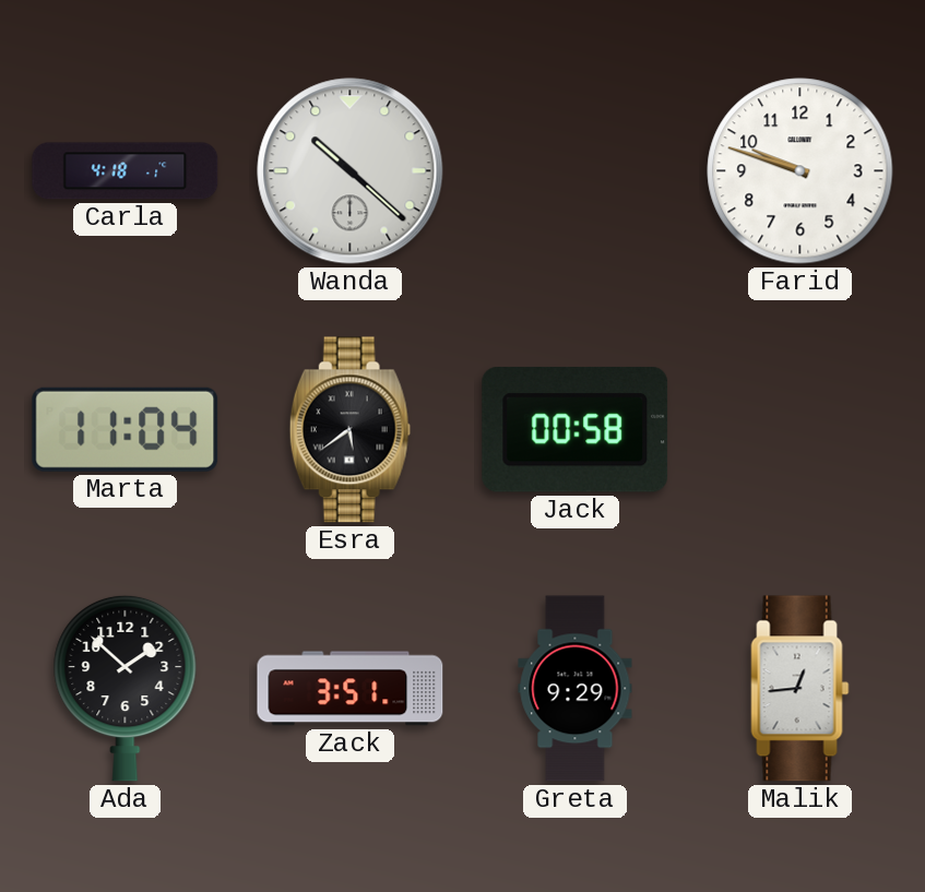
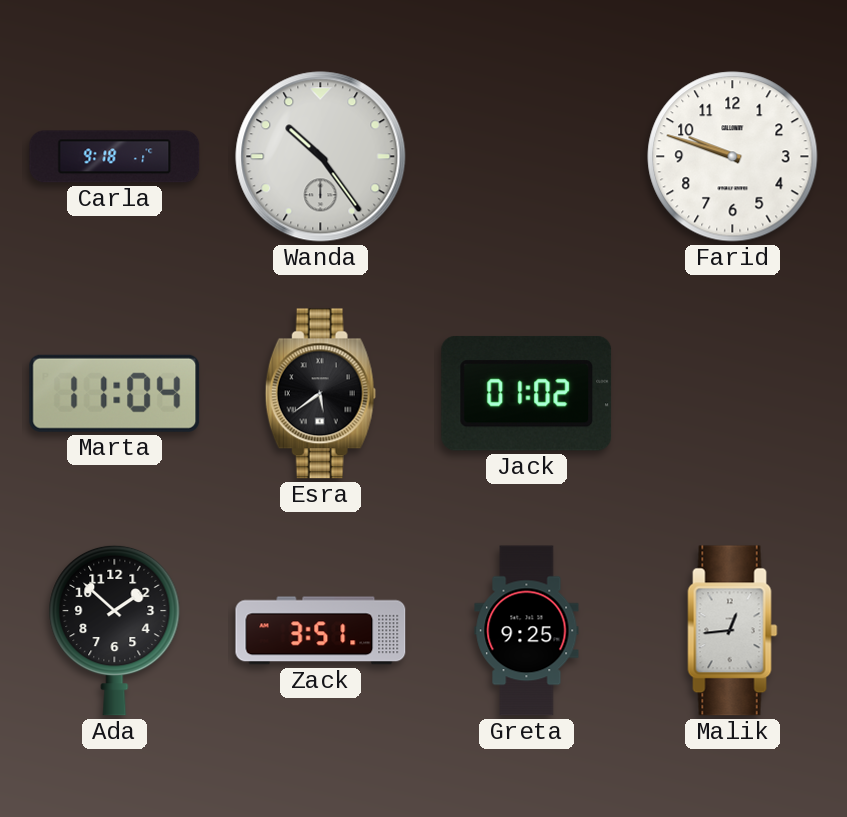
Carla: 4:18 -> 9:18 (115, 157)
Wanda: 10:22 -> 10:24 (321, 157)
Jack: 00:58 -> 01:02 (527, 393)
Greta: 9:29 -> 9:25 (527, 631)
